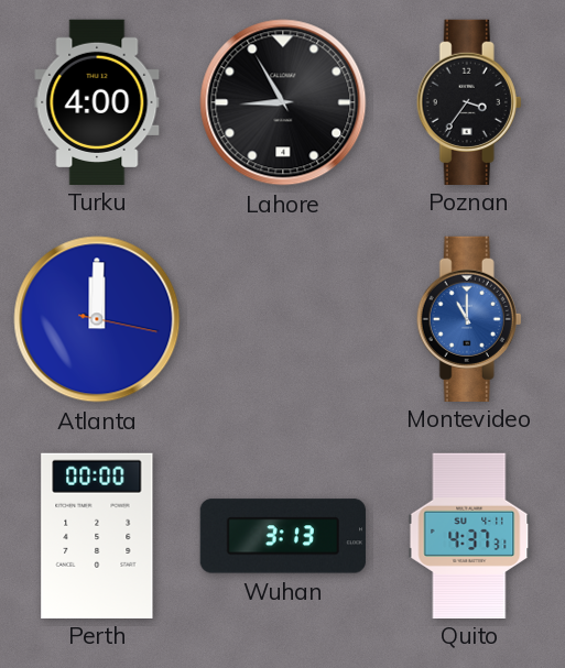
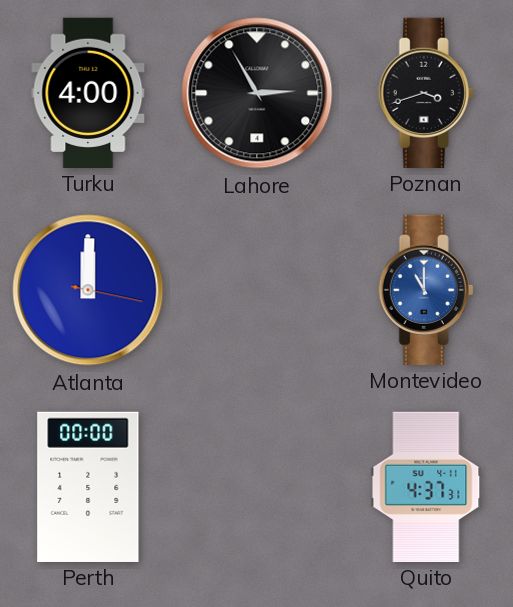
Lahore: 8:55 -> 2:55 (257, 93)
Poznan: 3:36 -> 3:42 (426, 92)
Wuhan: 3:13 -> none (283, 536)
